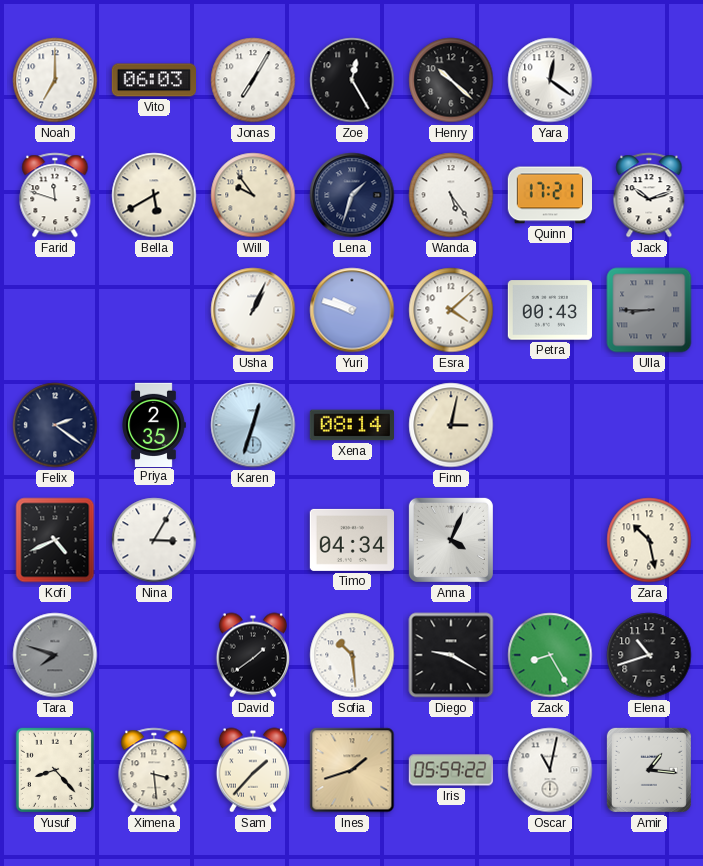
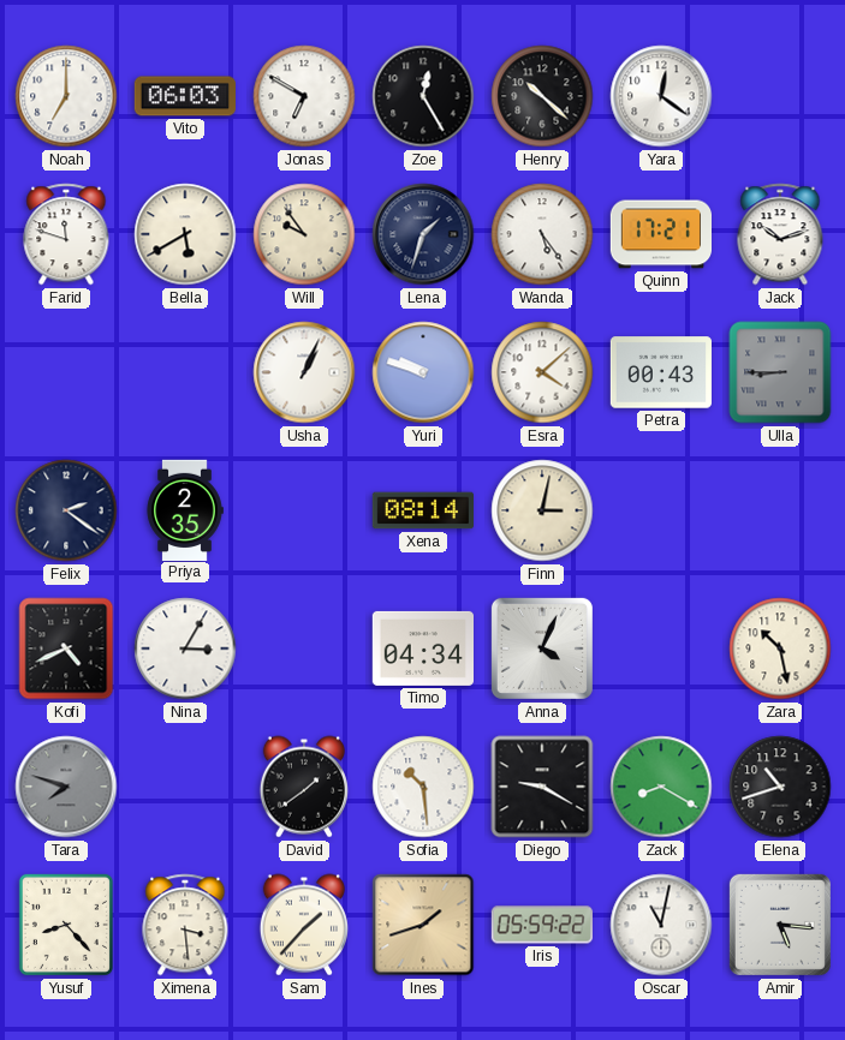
Jonas: 7:05 -> 6:50 (304, 96)
Karen: 12:33 -> none (253, 425)
Zack: 8:25 -> 8:20 (661, 787)
Amir: 1:16 -> 5:16 (780, 925)
